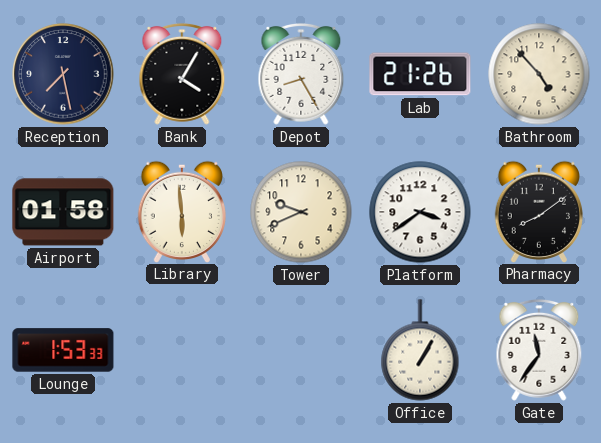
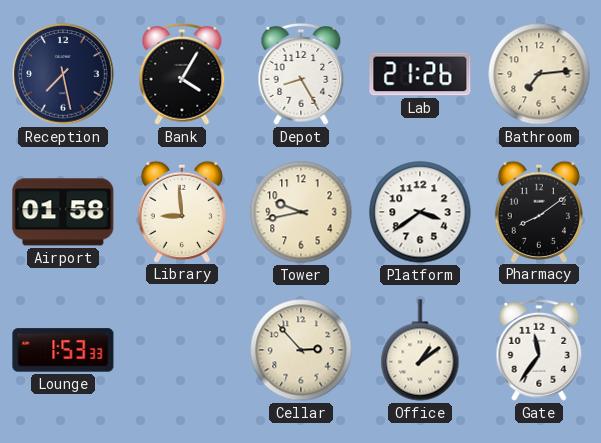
Bathroom: 4:53 -> 7:14 (539, 74)
Library: 5:59 -> 8:59 (182, 211)
Tower: 9:41 -> 9:43 (301, 212)
Cellar: none -> 2:53 (301, 350)
Office: 1:05 -> 1:09 (420, 350)
